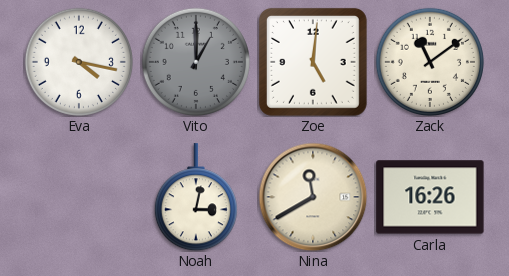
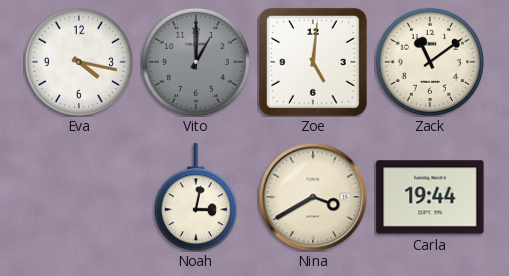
Nina: 11:40 -> 3:40 (313, 197)
Carla: 16:26 -> 19:44 (430, 197)
